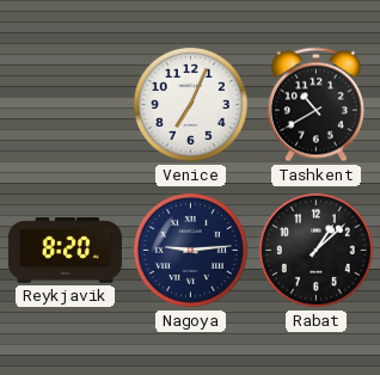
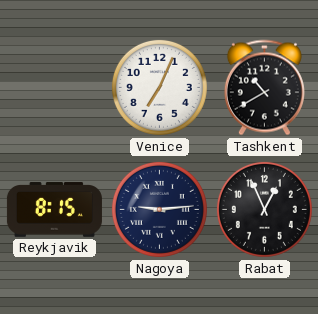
Reykjavik: 8:20 -> 8:15 (54, 210)
Rabat: 1:08 -> 12:56 (264, 209)
